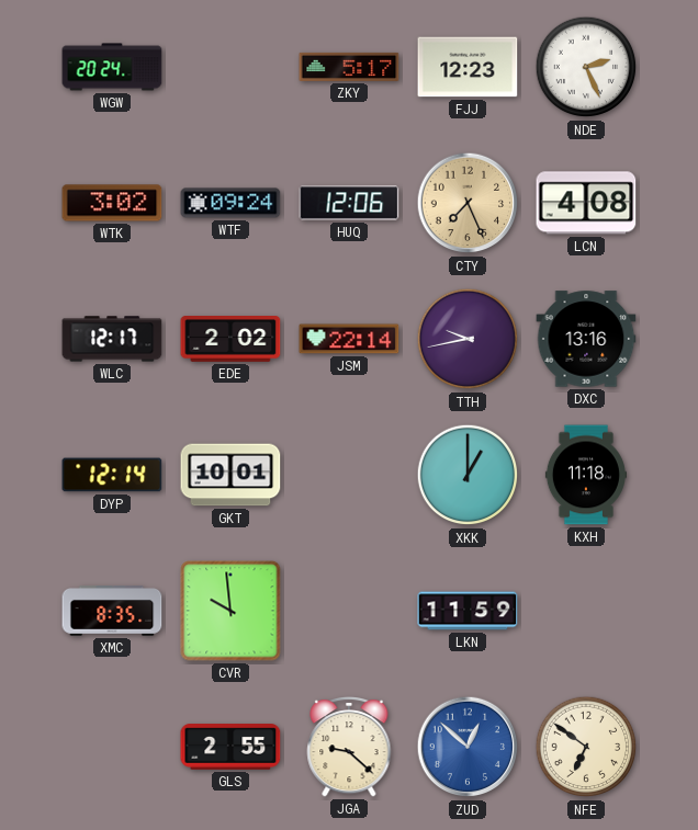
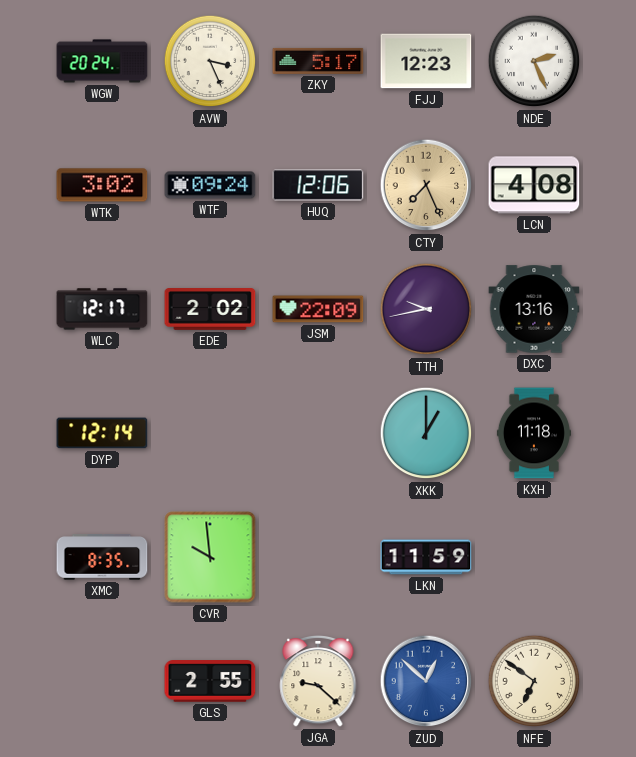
AVW: none -> 3:26 (210, 61)
JSM: 22:14 -> 22:09 (318, 309)
GKT: 10:01 -> none (230, 475)
